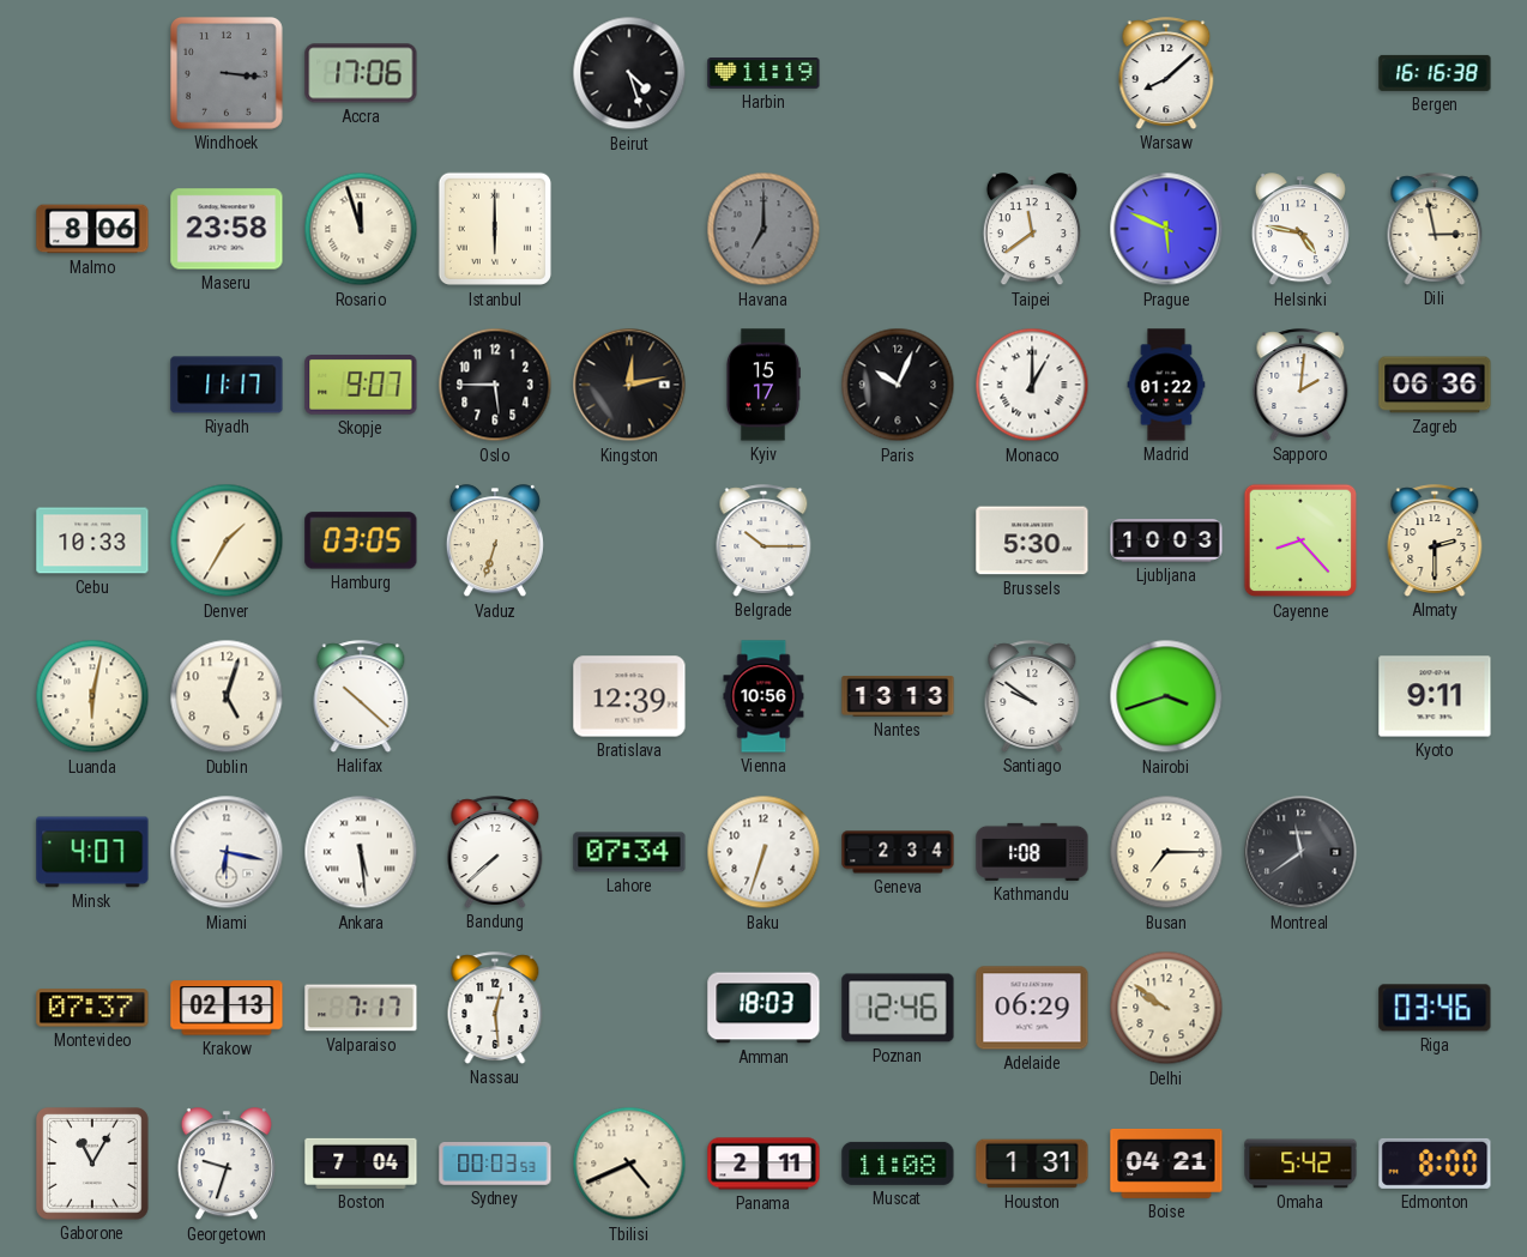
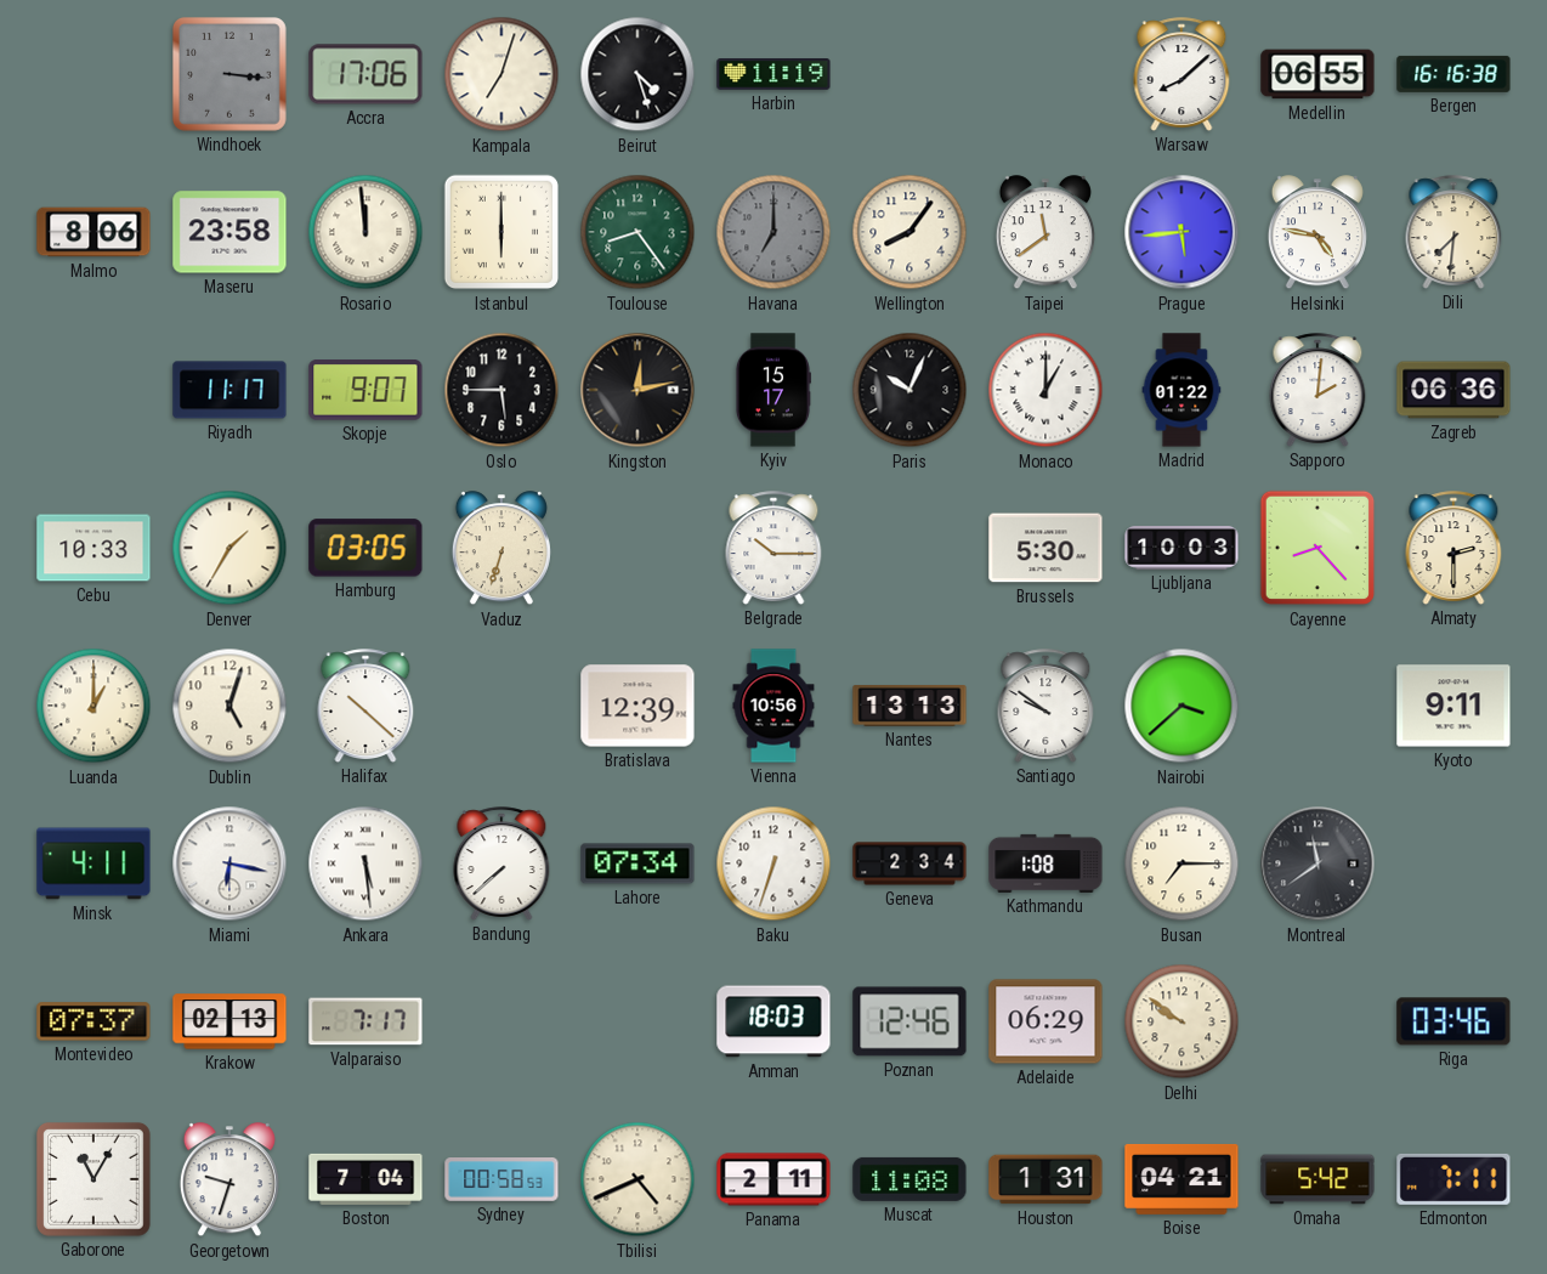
Kampala: none -> 7:03 (501, 74)
Medellin: none -> 06:55 (1317, 74)
Rosario: 11:57 -> 11:59 (365, 232)
Toulouse: none -> 8:24 (637, 232)
Wellington: none -> 8:06 (909, 232)
Prague: 5:49 -> 5:44 (1181, 232)
Dili: 2:58 -> 7:31 (1453, 232)
Luanda: 6:02 -> 1:00 (93, 706)
Nairobi: 3:42 -> 3:38 (1181, 706)
Minsk: 4:07 -> 4:11 (93, 864)
Nassau: 12:29 -> none (495, 1008)
Sydney: 00:03 -> 00:58 (501, 1180)
Edmonton: 8:00 -> 7:11 (1453, 1179)
